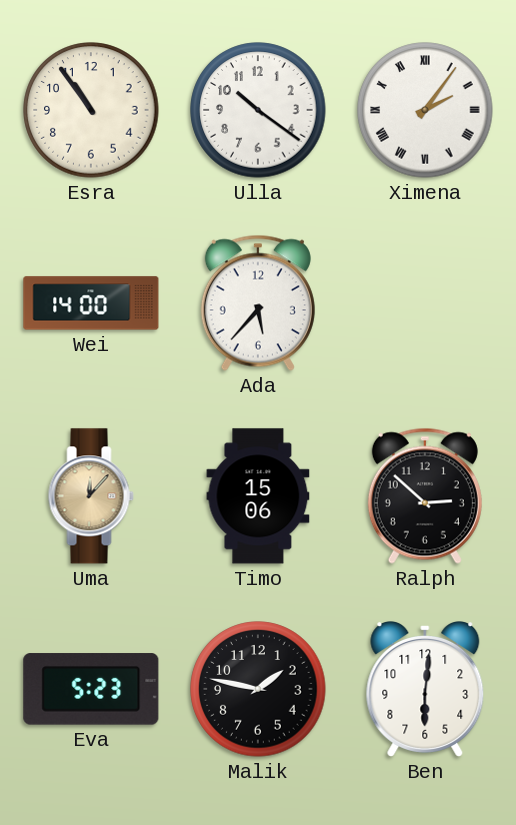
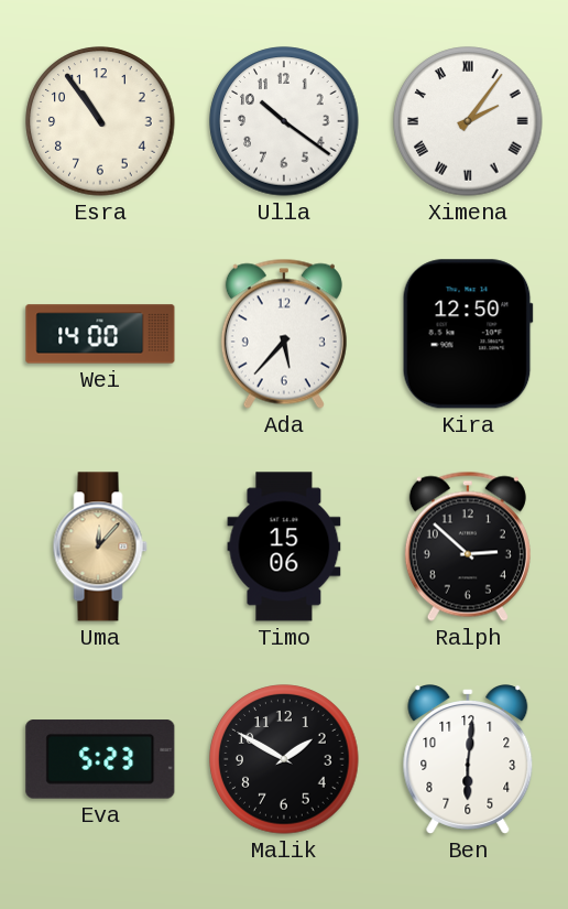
Kira: none -> 12:50 (468, 334)
Malik: 1:47 -> 1:50 (284, 759)
